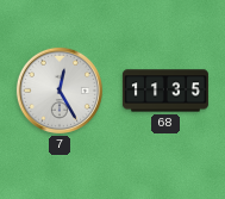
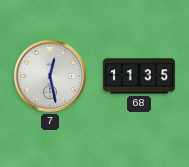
7: 12:25 -> 12:28 (50, 76)
